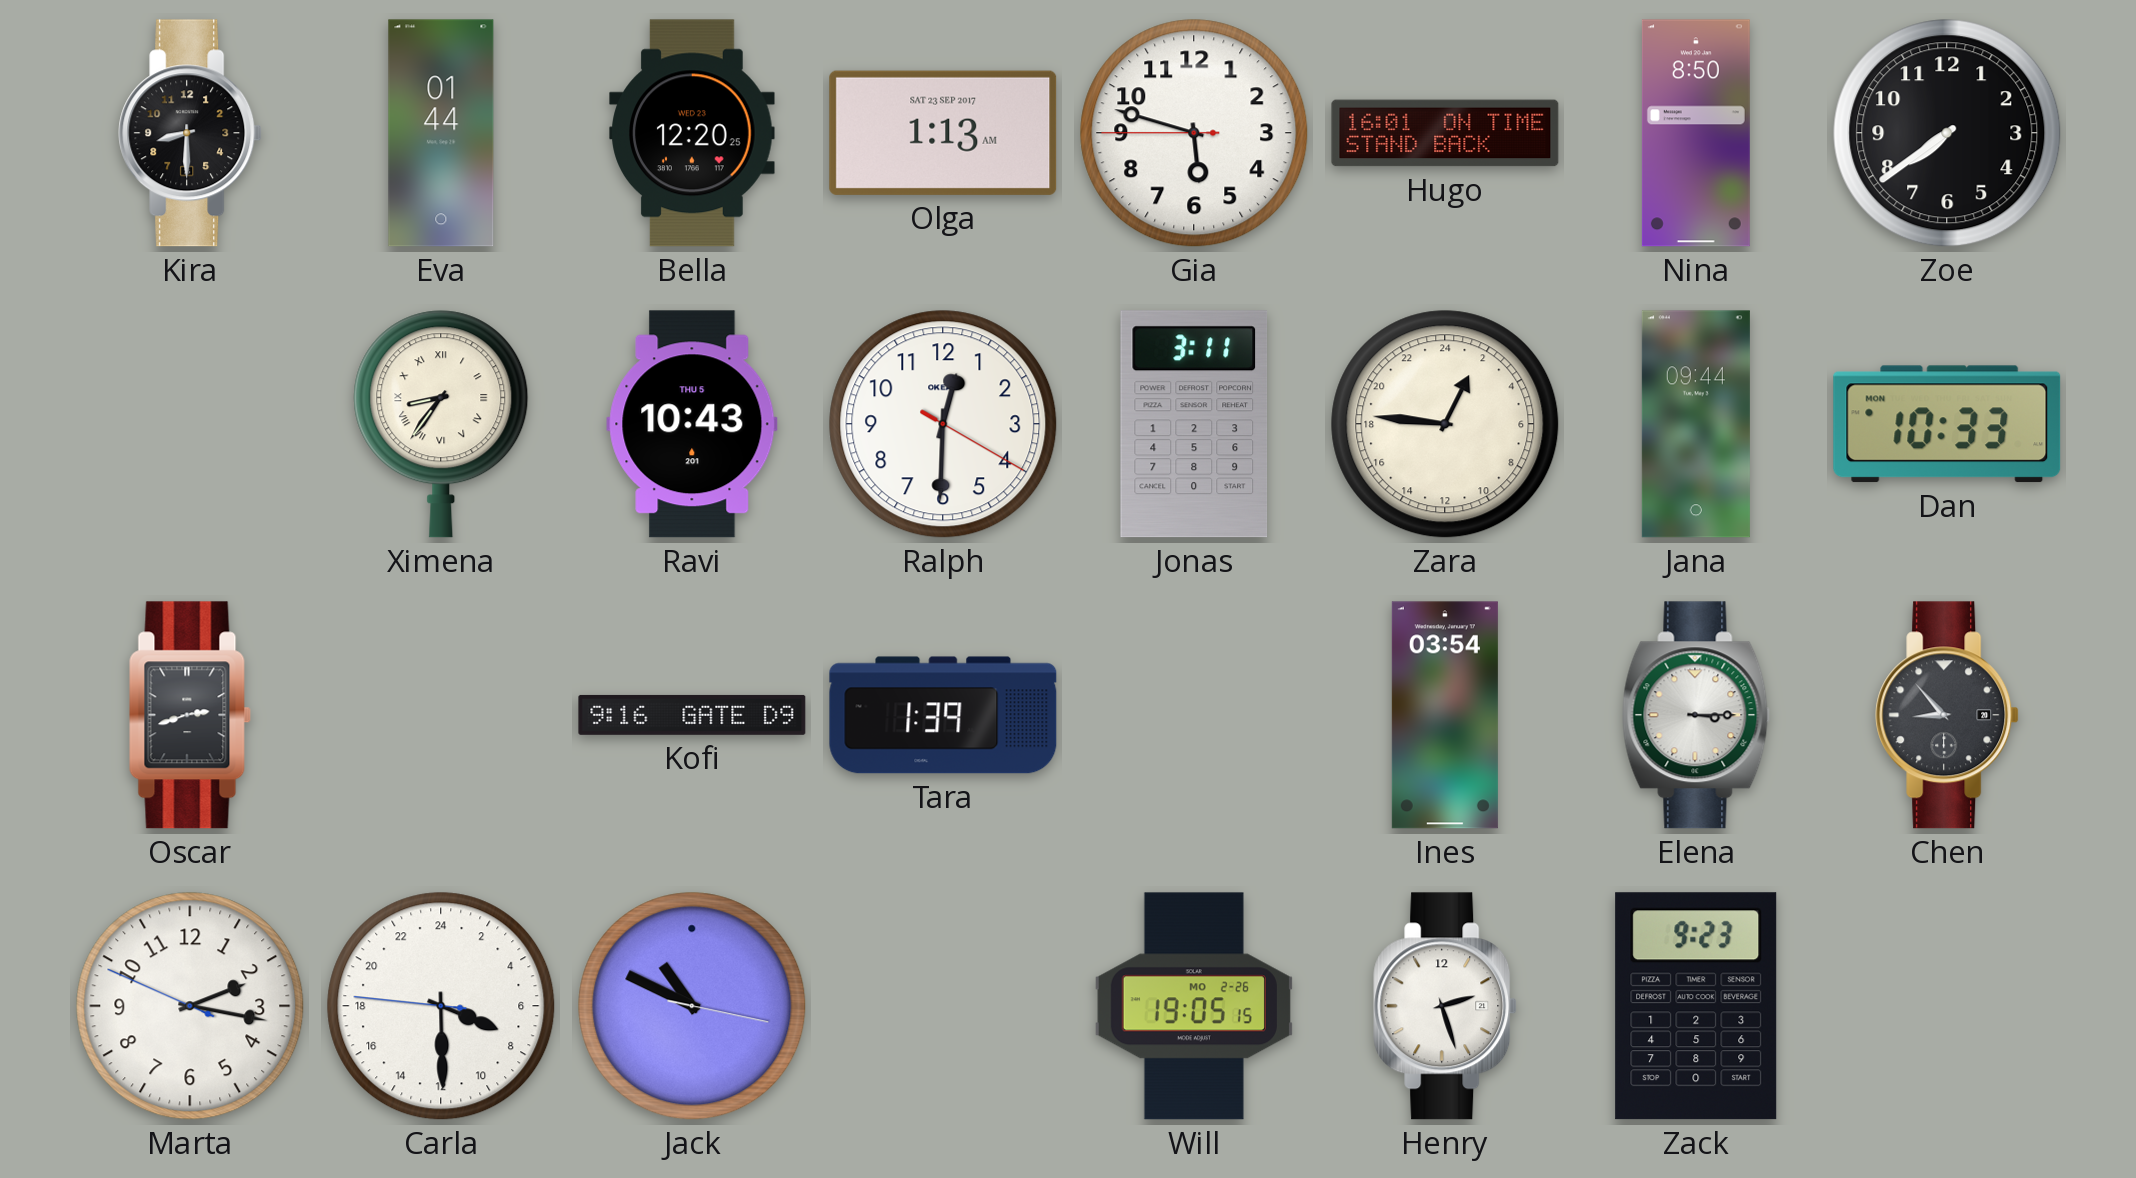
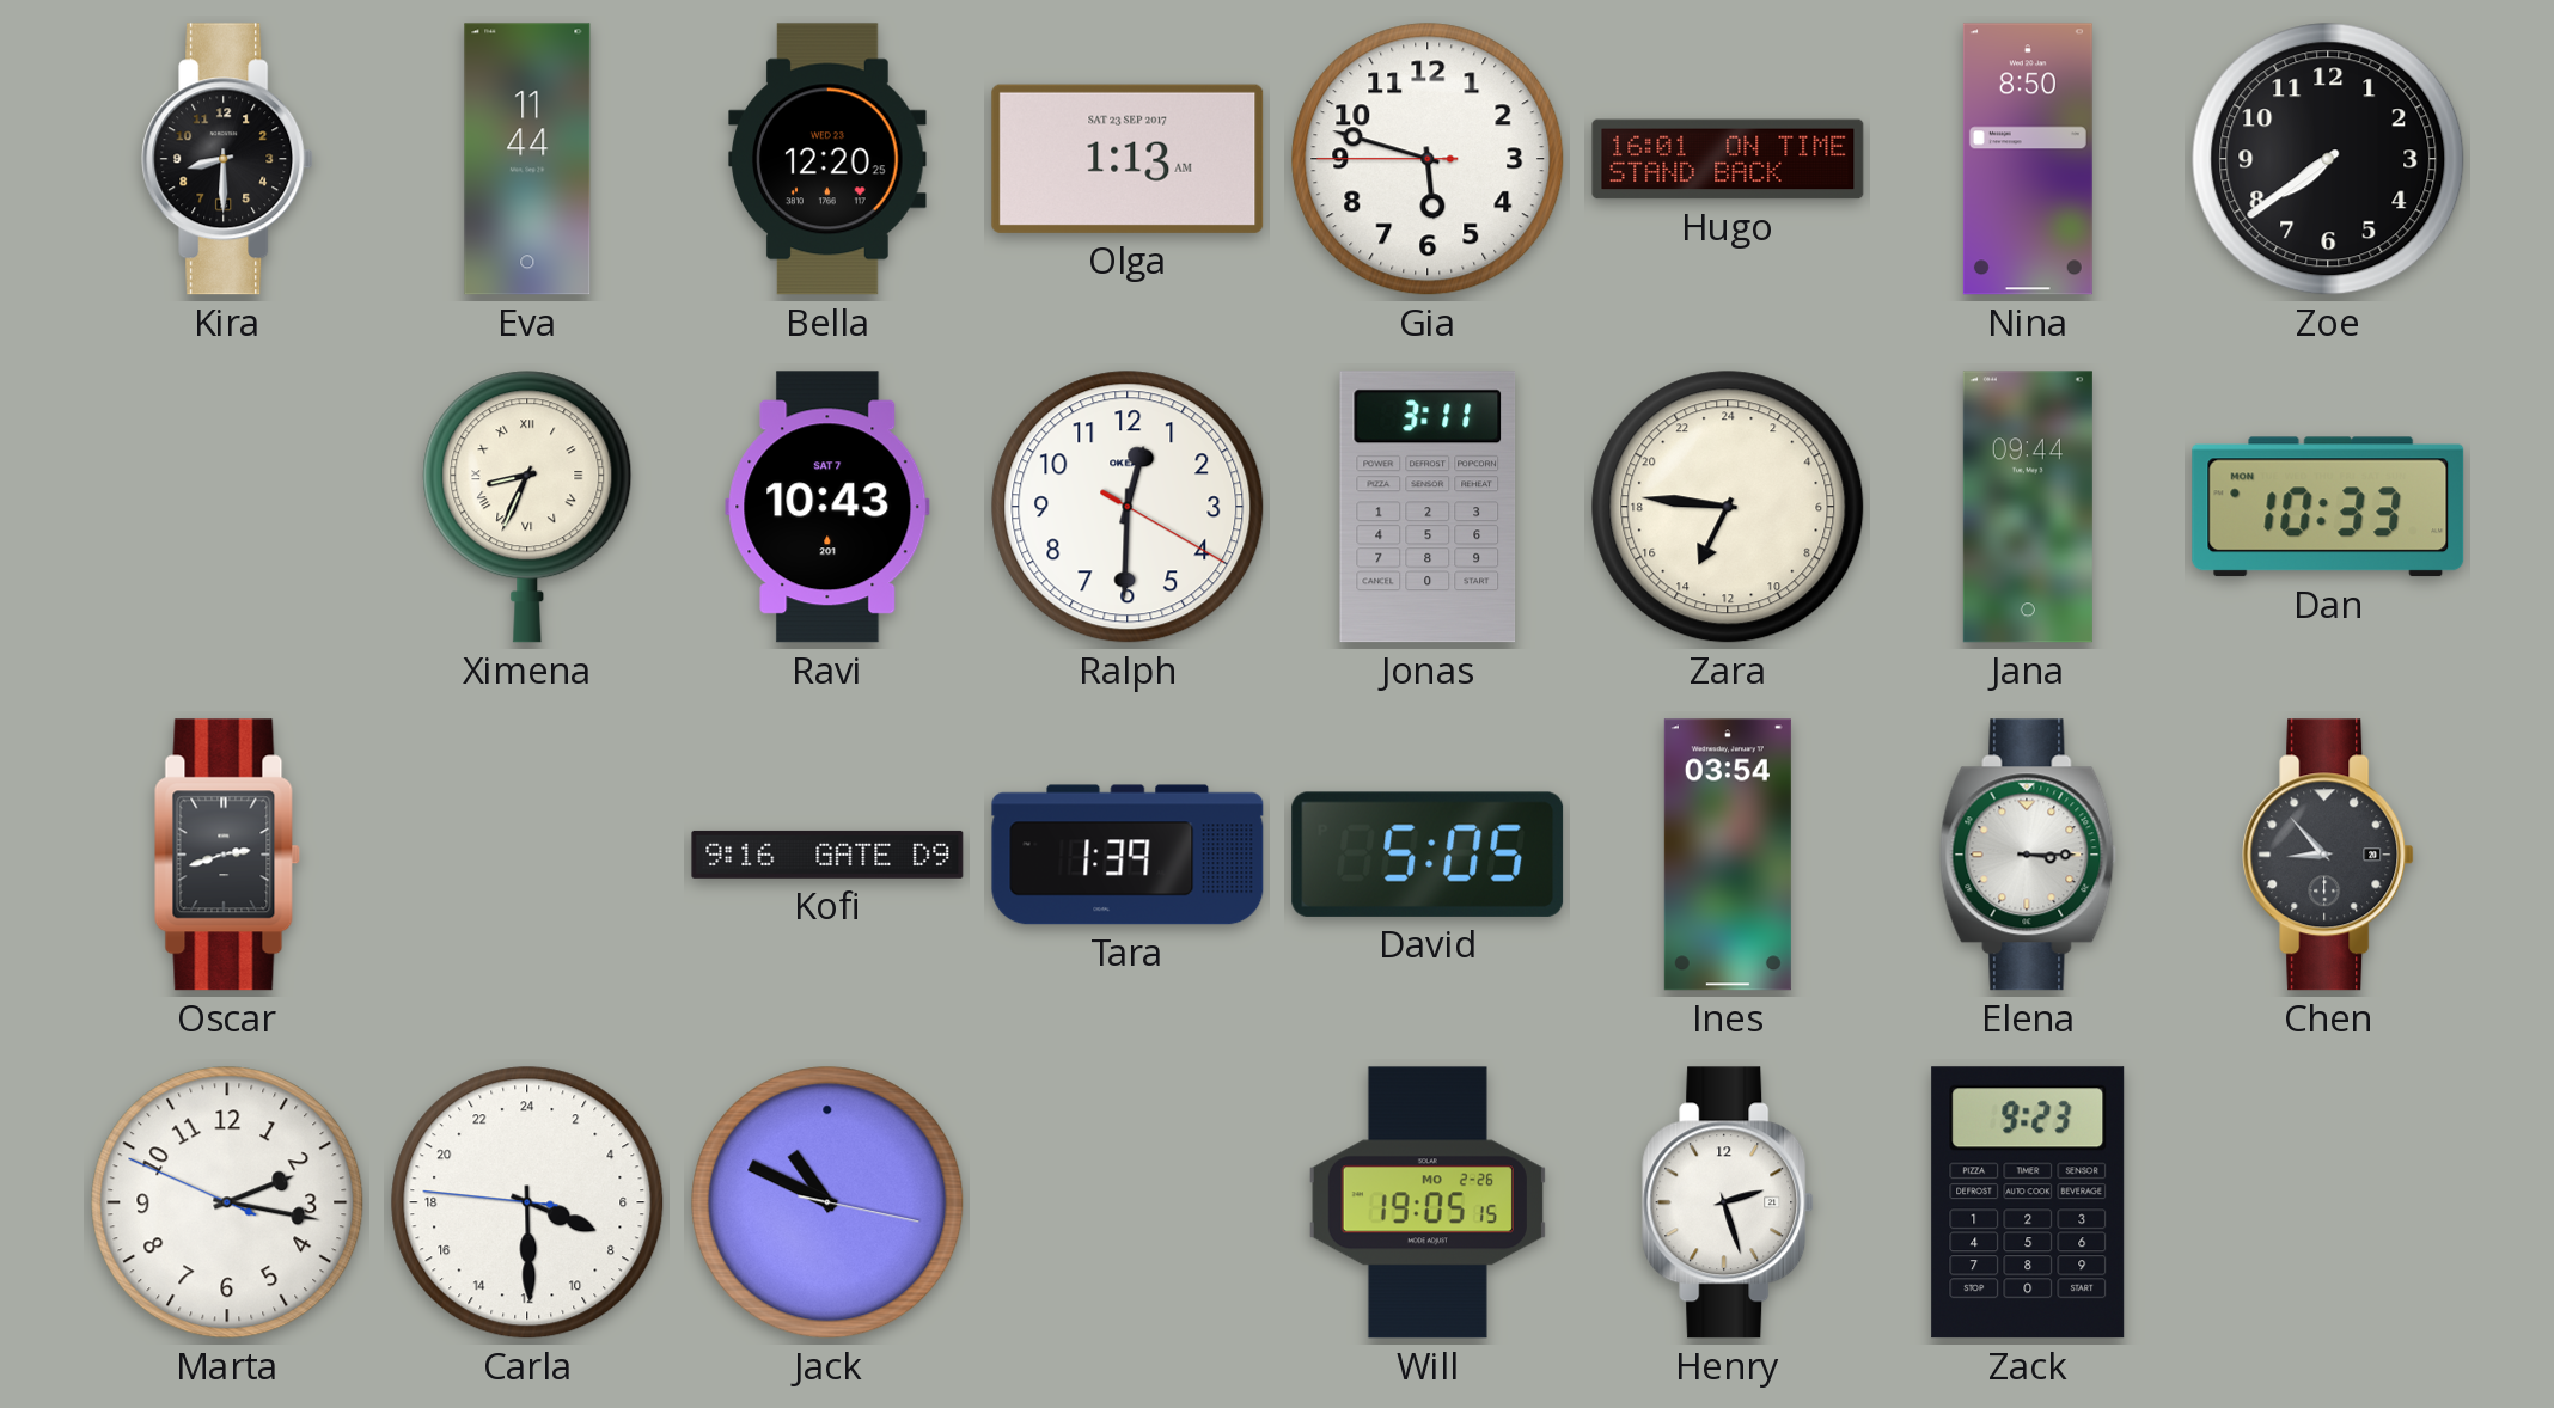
Eva: 01:44 -> 11:44 (527, 159)
Ximena: 8:36 -> 8:34 (527, 507)
Ravi date: THU 5 -> SAT 7 (827, 507)
Zara: 1:46 -> 13:46 (1728, 507)
David: none -> 5:05 (1428, 855)
